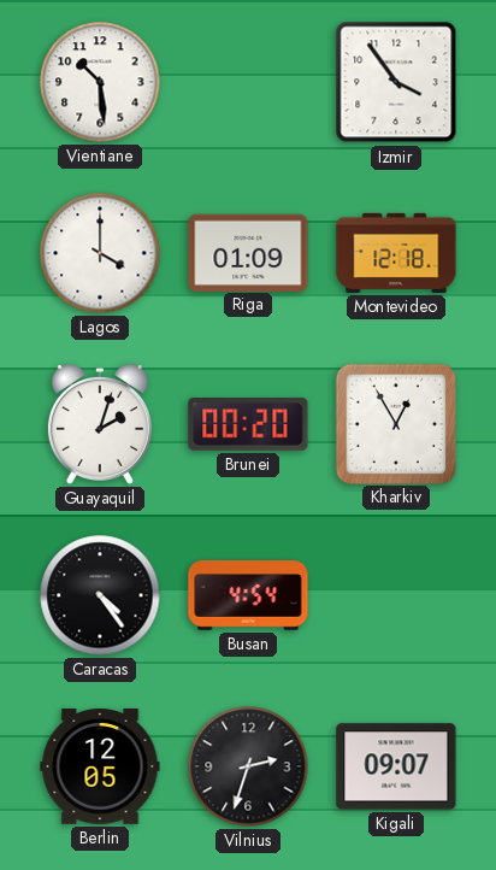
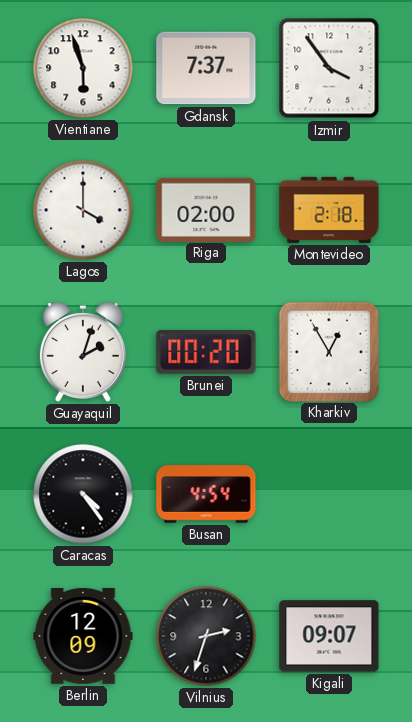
Vientiane: 10:29 -> 5:57 (83, 68)
Gdansk: none -> 7:37 (206, 68)
Riga: 01:09 -> 02:00 (206, 209)
Montevideo: 12:18 -> 2:18 (329, 210)
Berlin: 12:05 -> 12:09 (83, 637)
